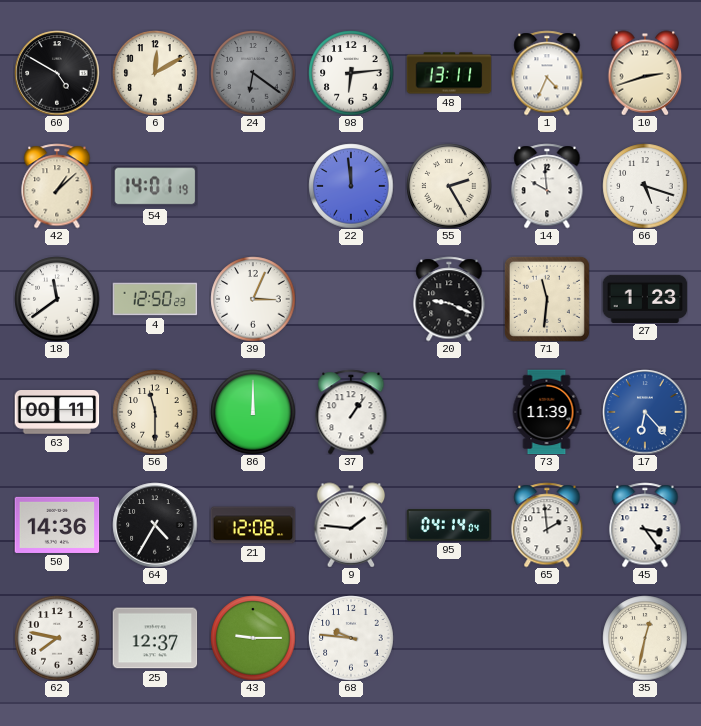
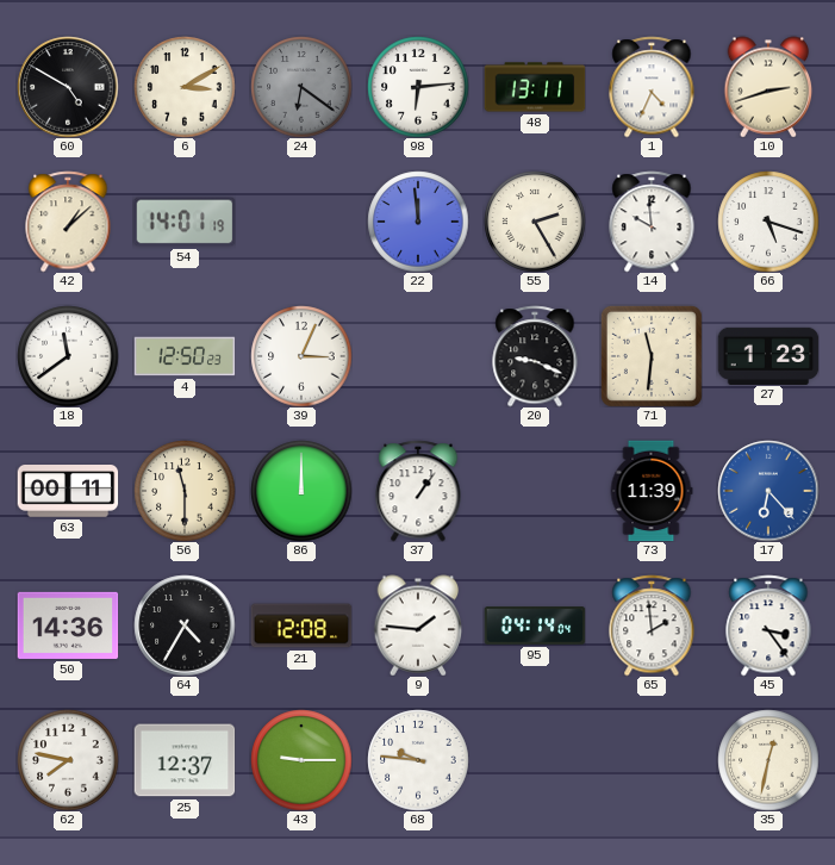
6: 12:10 -> 3:10 (185, 87)
